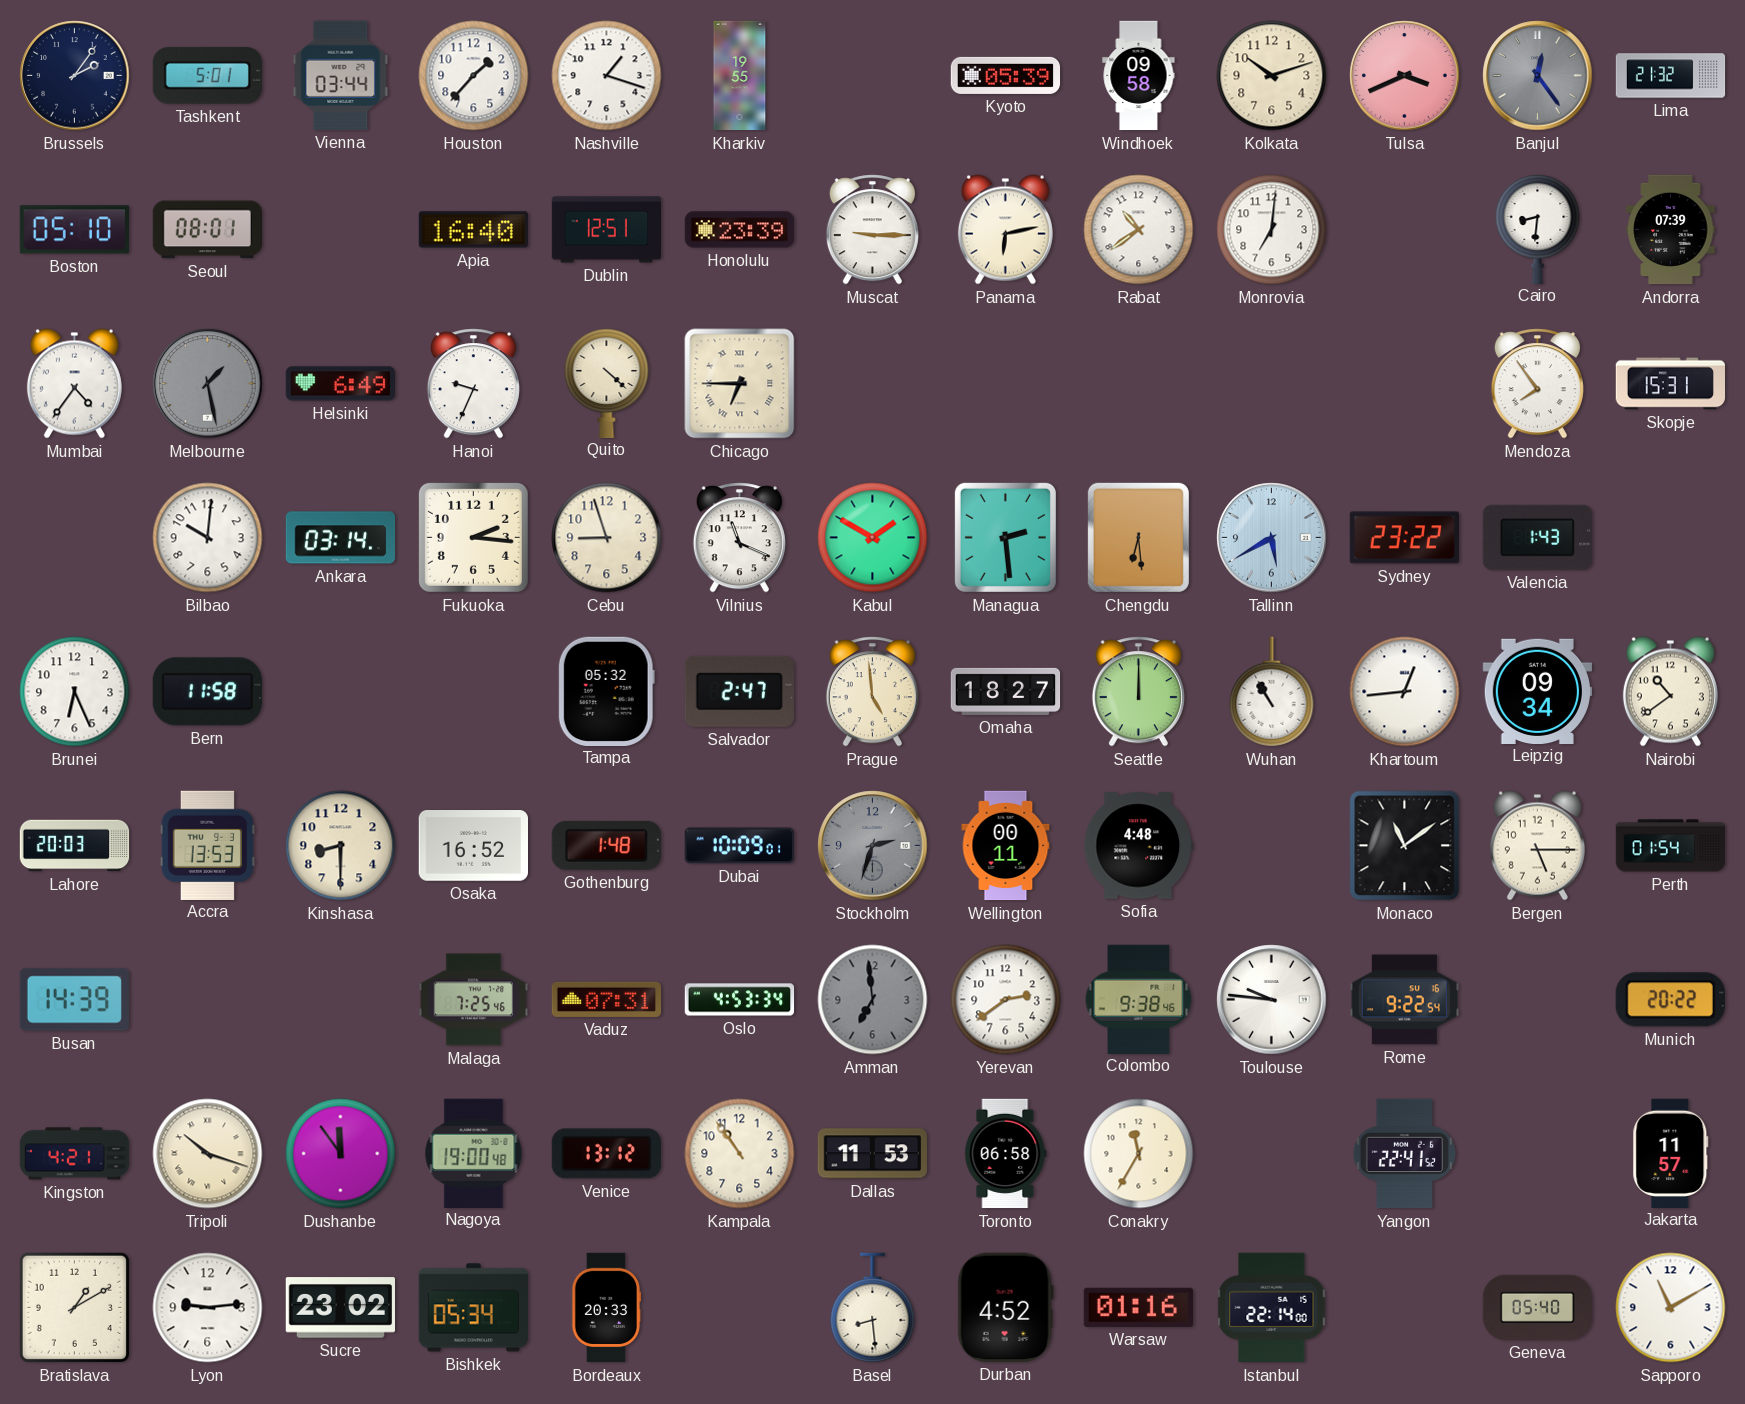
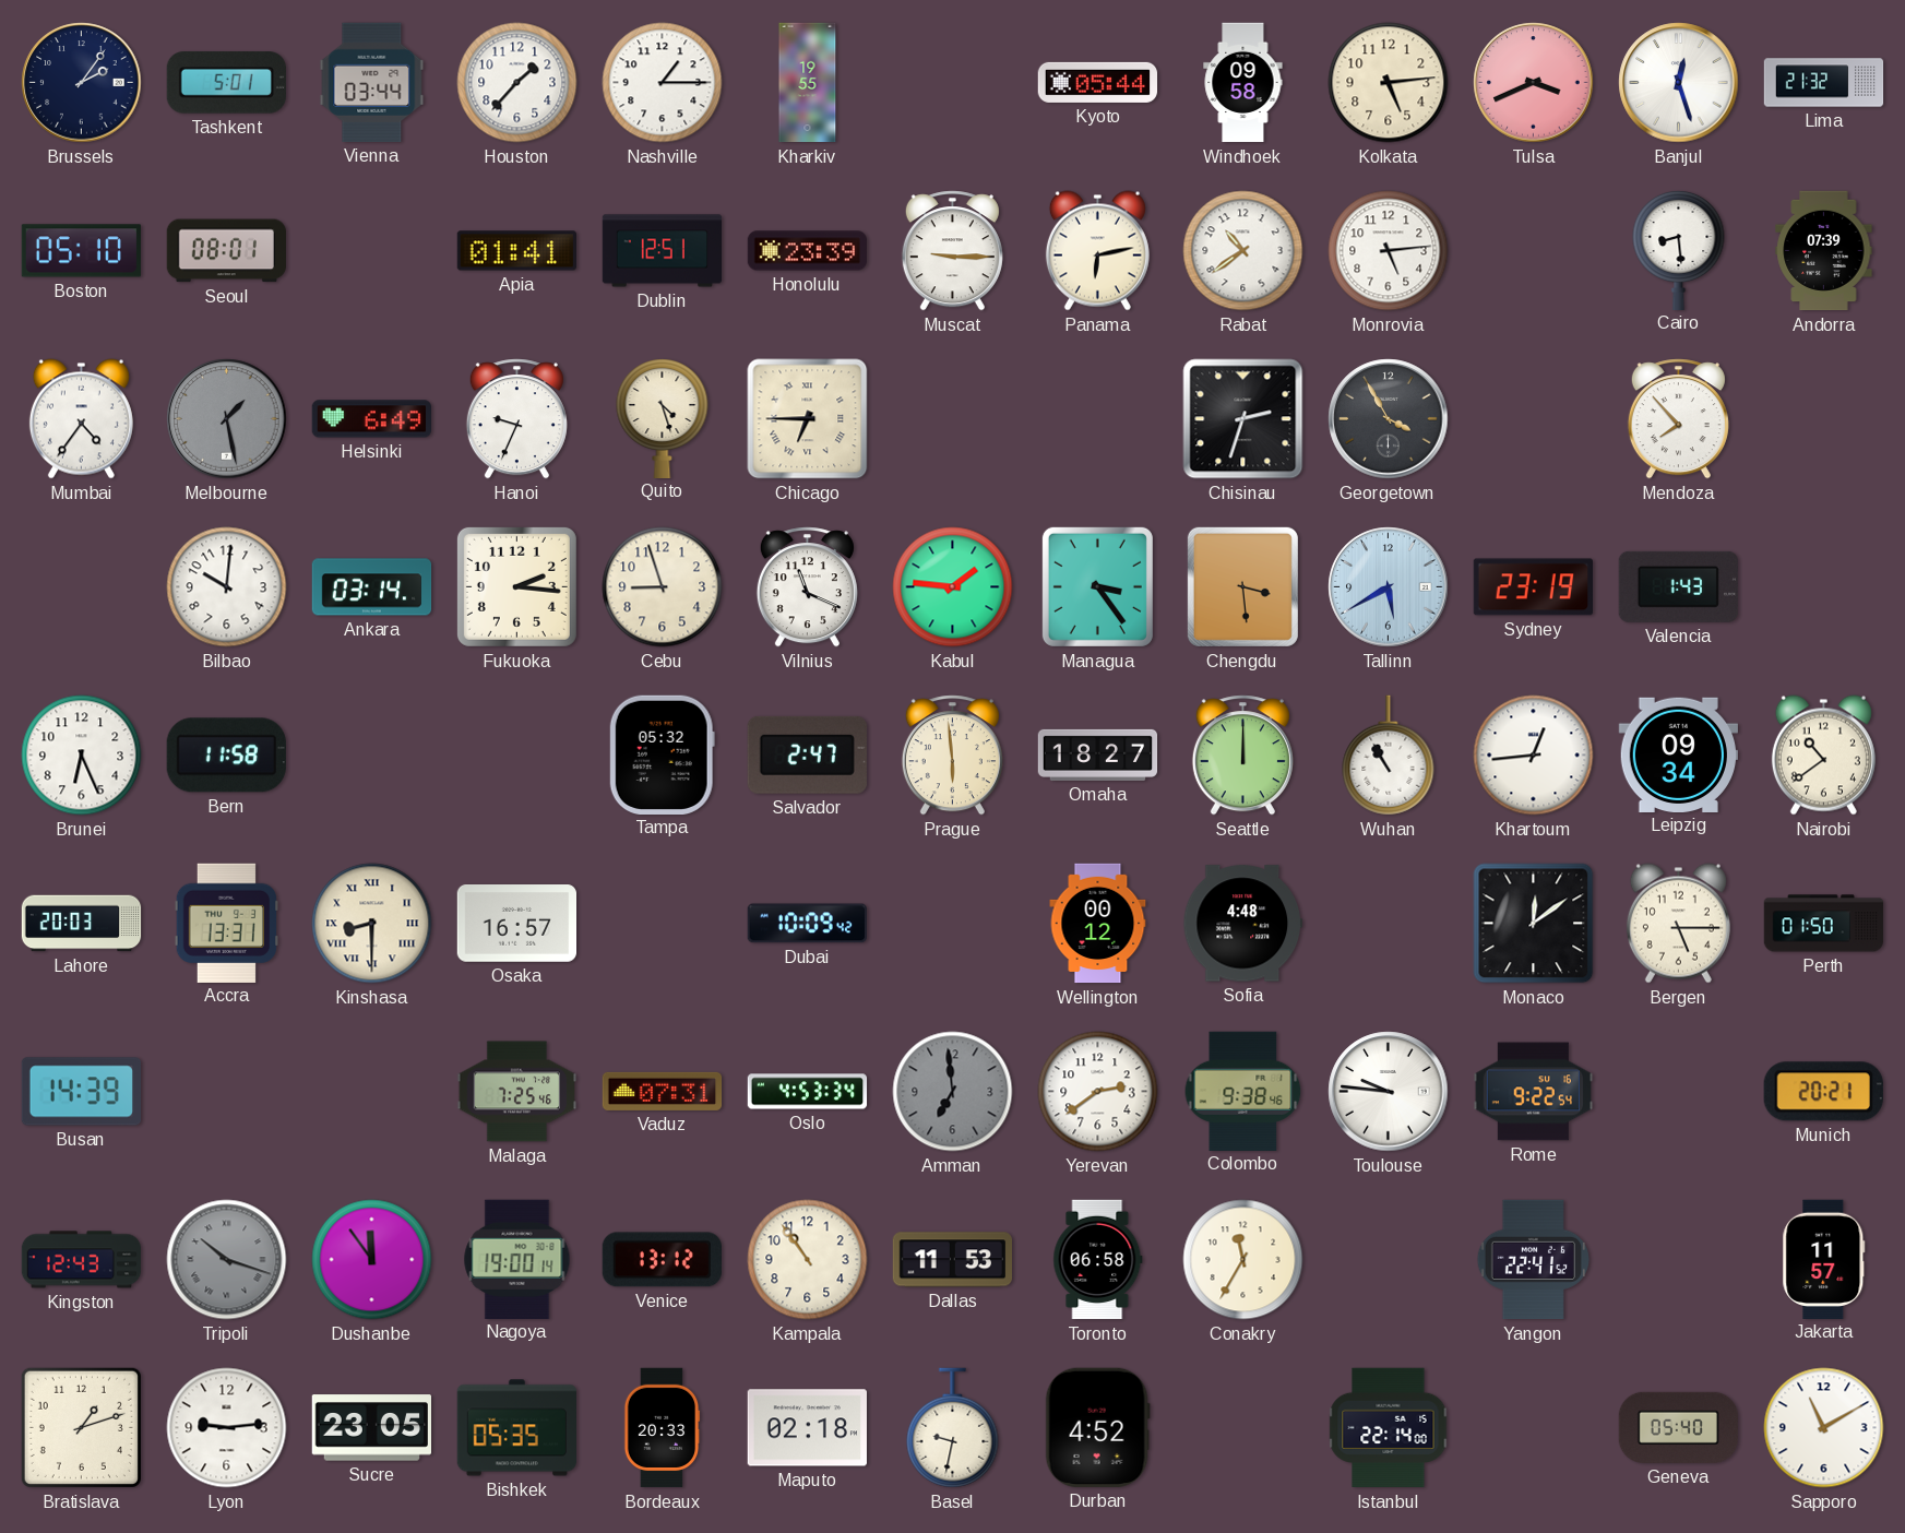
Nashville: 1:18 -> 1:15 (663, 83)
Kyoto: 05:39 -> 05:44 (1098, 82)
Kolkata: 10:12 -> 5:14 (1389, 83)
Banjul: 12:24 -> 12:27 (1679, 83)
Banjul dial: grey -> white (1679, 83)
Apia: 16:40 -> 01:41 (516, 251)
Monrovia: 7:01 -> 5:14 (1389, 251)
Cairo: 8:31 -> 8:29 (1679, 249)
Quito: 4:22 -> 4:27 (663, 417)
Chisinau: none -> 2:33 (1243, 419)
Georgetown: none -> 3:55 (1389, 419)
Mendoza: 7:54 -> 7:53 (1678, 419)
Skopje: 15:31 -> none (1670, 384)
Kabul: 1:50 -> 1:46 (953, 587)
Managua: 2:29 -> 3:24 (1097, 586)
Chengdu: 6:29 -> 3:29 (1242, 586)
Sydney: 23:22 -> 23:19 (1533, 587)
Prague: 4:59 -> 5:59 (952, 756)
Accra: 13:53 -> 13:31 (227, 923)
Kinshasa numerals: Arabic -> Roman (372, 924)
Osaka: 16:52 -> 16:57 (516, 924)
Gothenburg: 1:48 -> none (606, 845)
Dubai: 10:09:01 -> 10:09:42 (807, 924)
Stockholm: 2:33 -> none (873, 846)
Wellington: 00:11 -> 00:12 (1098, 924)
Monaco: 11:09 -> 12:09 (1534, 924)
Perth: 01:54 -> 01:50 (1824, 924)
Munich: 20:22 -> 20:21 (1823, 1092)
Kingston: 4:21 -> 12:43 (82, 1260)
Tripoli dial: cream -> grey (227, 1260)
Nagoya: 19:00:48 -> 19:00:14 (517, 1259)
Bratislava: 1:10 -> 1:12 (81, 1427)
Sucre: 23:02 -> 23:05 (371, 1428)
Bishkek: 05:34 -> 05:35 (516, 1428)
Maputo: none -> 02:18 (807, 1428)
Basel: 8:29 -> 9:32 (953, 1428)
Warsaw: 01:16 -> none (1138, 1307)
